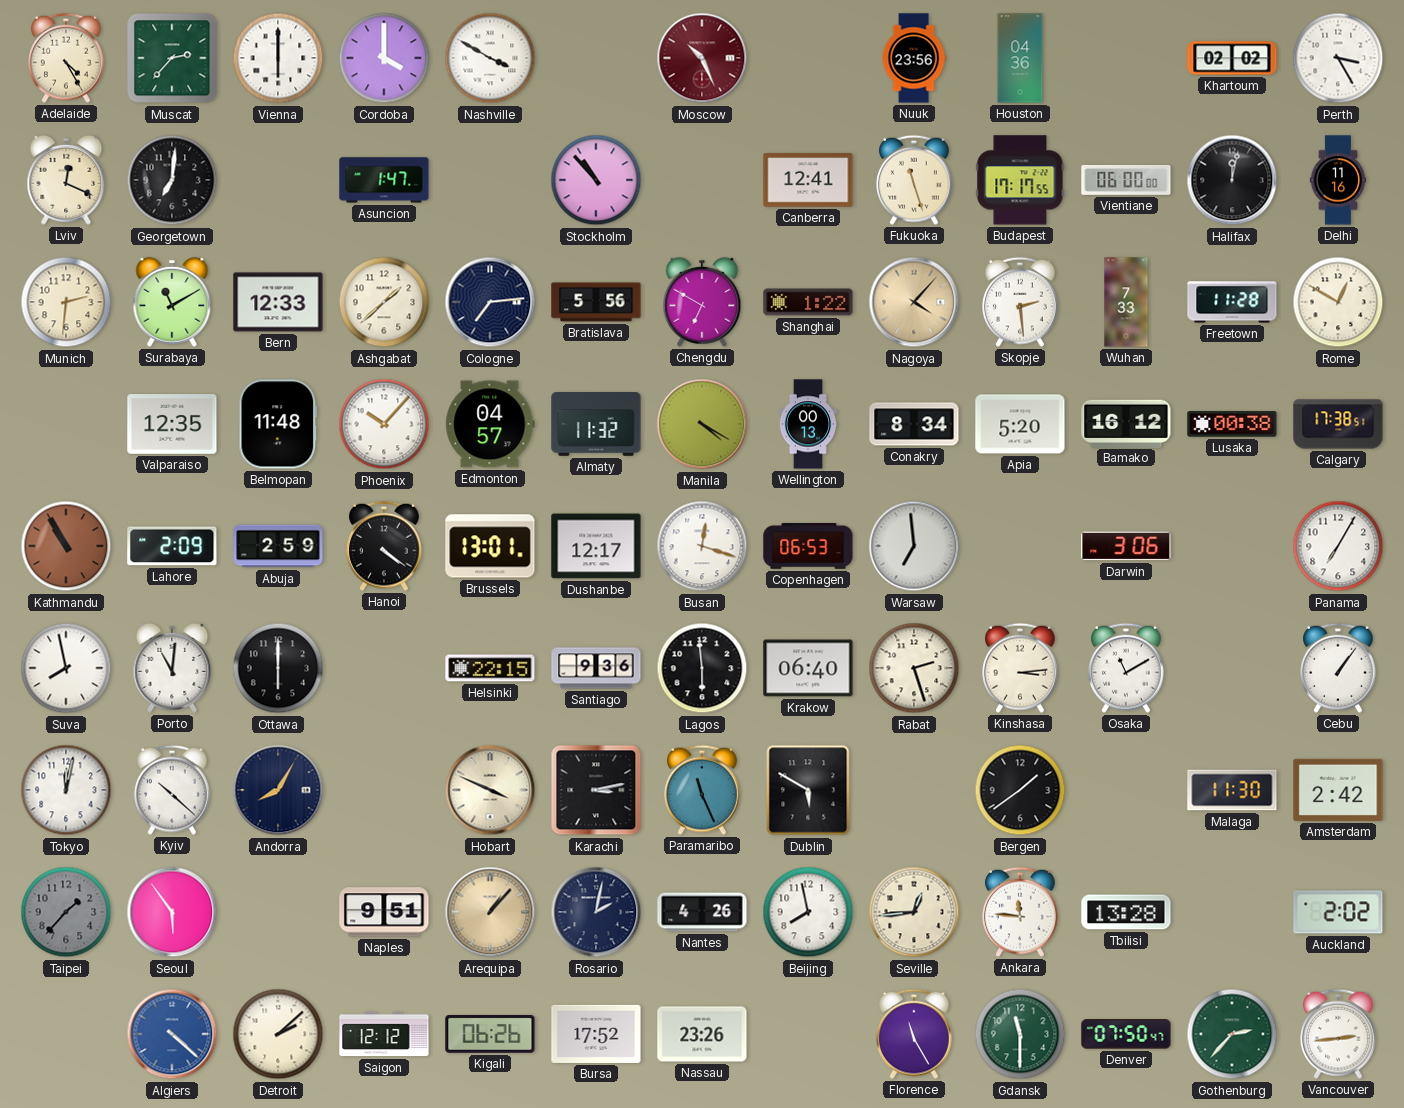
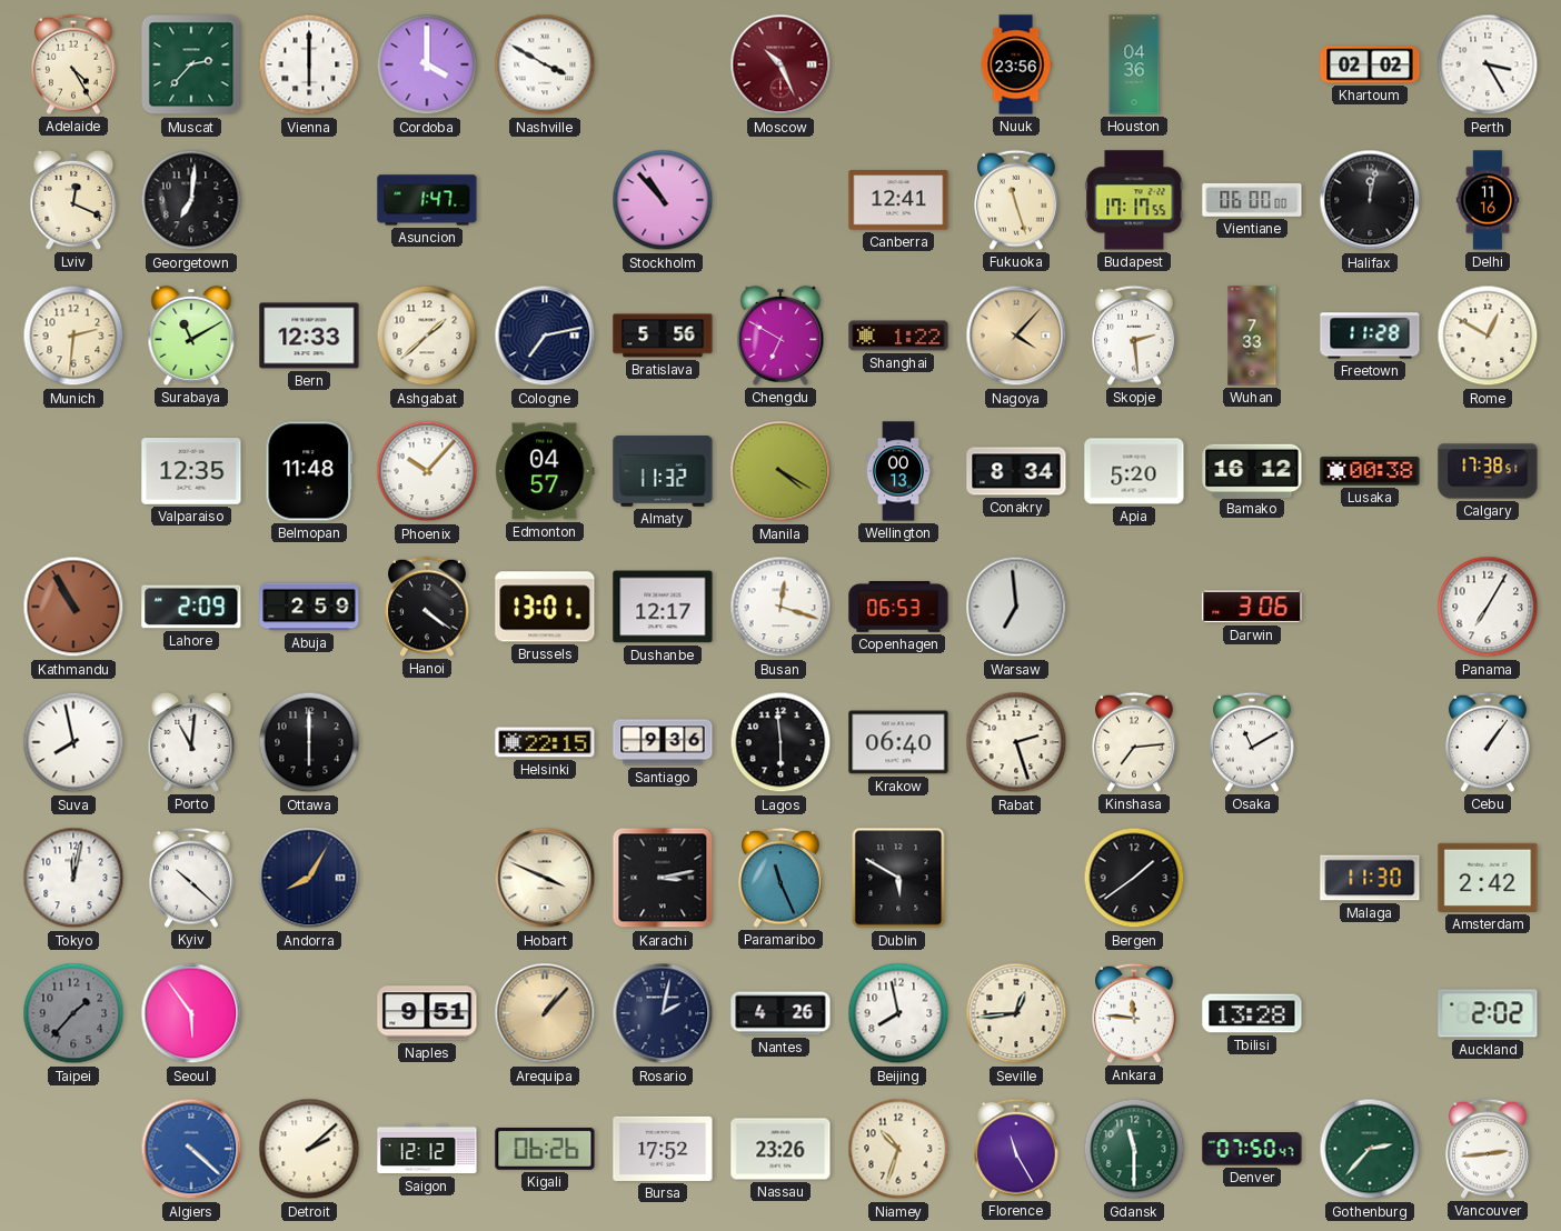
Cologne: 7:14 -> 7:13 (545, 336)
Kinshasa: 3:14 -> 7:14 (1135, 742)
Niamey: none -> 10:33 (898, 1149)
